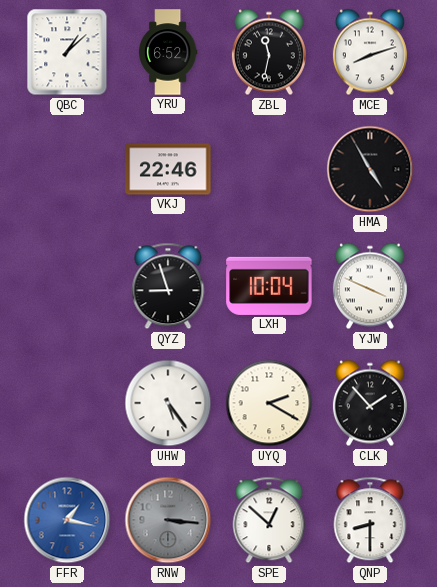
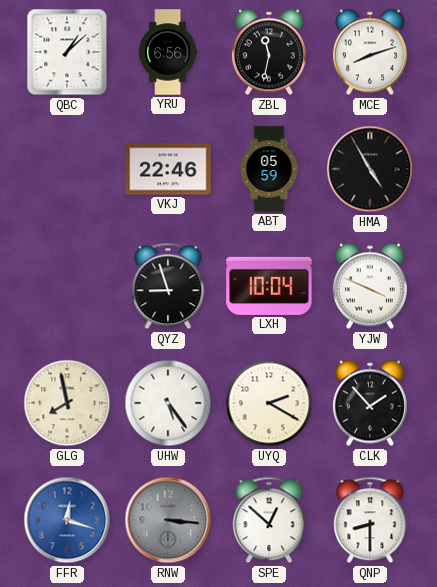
YRU: 6:52 -> 6:56 (168, 52)
ABT: none -> 05:59 (269, 169)
GLG: none -> 7:58 (67, 403)
FFR: 1:17 -> 12:18 (67, 520)
